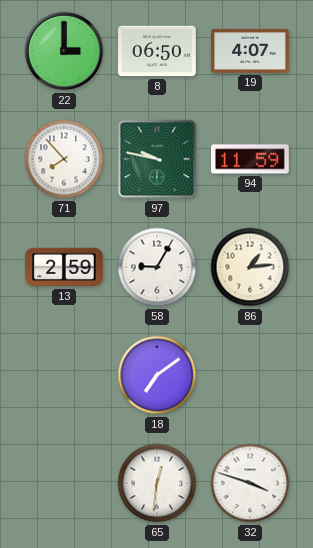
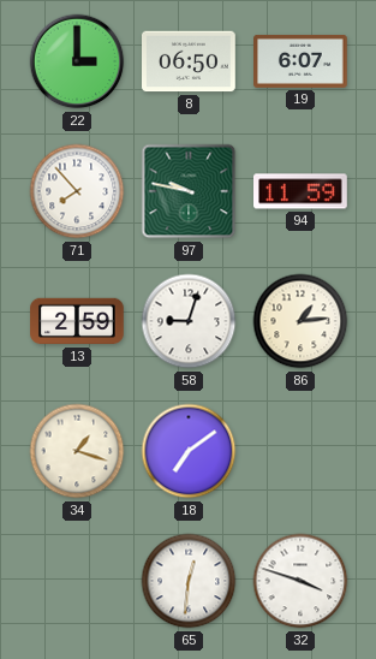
19: 4:07 -> 6:07 (300, 61)
58: 9:05 -> 9:03 (189, 321)
34: none -> 1:18 (77, 451)
